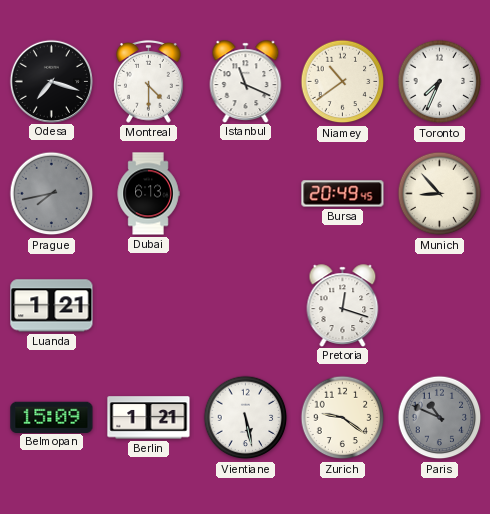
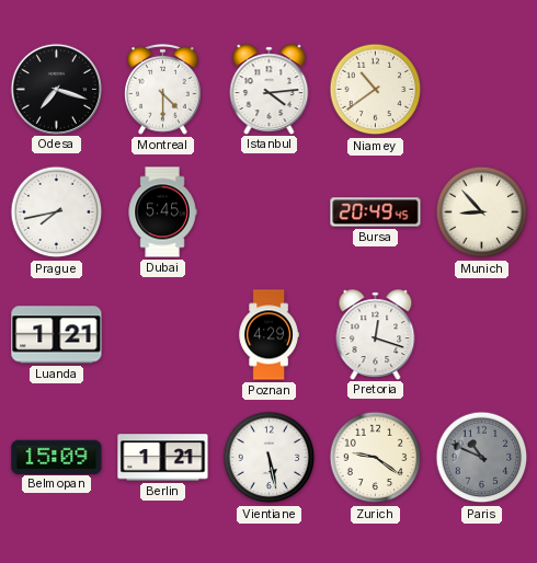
Istanbul: 11:19 -> 4:14 (270, 89)
Toronto: 7:34 -> none (440, 82)
Prague dial: grey -> white (57, 212)
Dubai: 6:13 -> 5:45 (162, 212)
Poznan: none -> 4:29 (268, 335)
